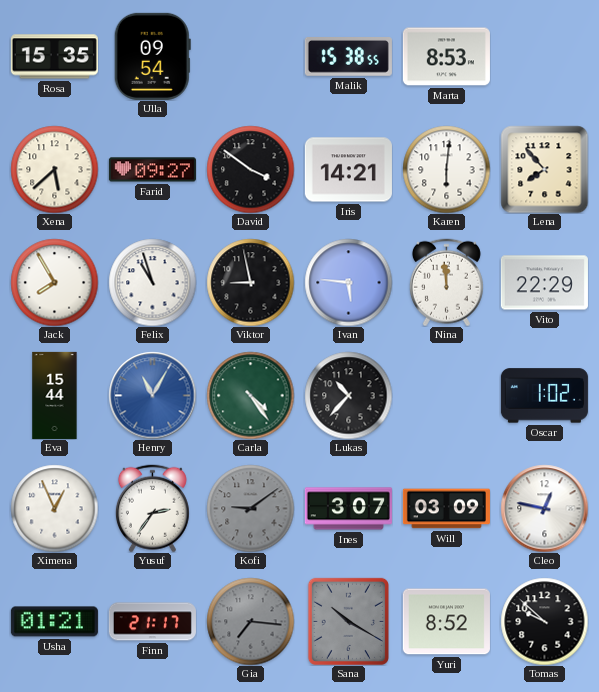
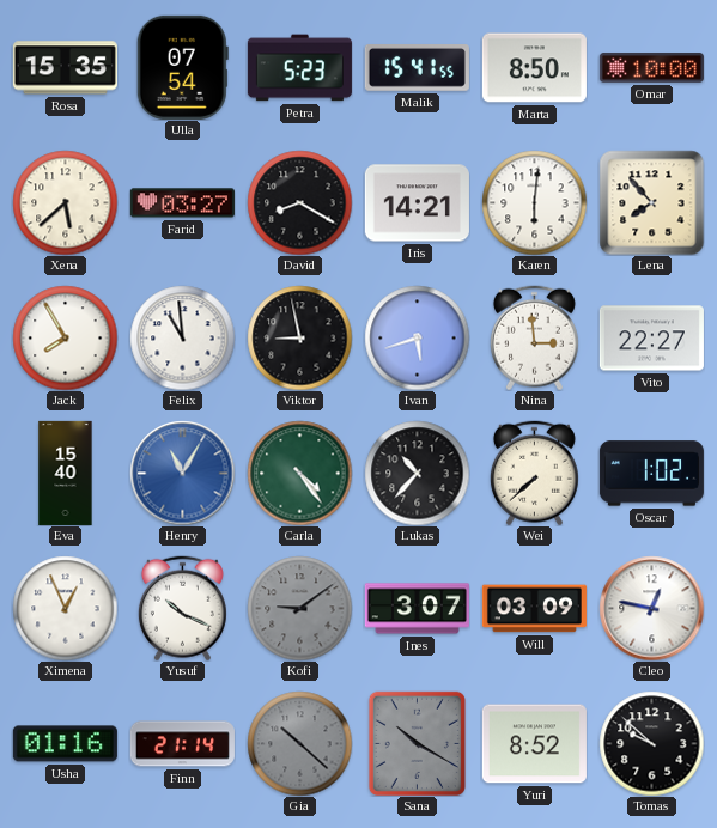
Ulla: 09:54 -> 07:54 (182, 67)
Petra: none -> 5:23 (299, 68)
Malik: 15:38 -> 15:41 (417, 68)
Marta: 8:53 -> 8:50 (534, 68)
Omar: none -> 10:00 (651, 68)
Farid: 09:27 -> 03:27 (182, 203)
David: 3:51 -> 8:20 (299, 202)
Felix: 10:57 -> 10:59 (182, 337)
Ivan: 5:46 -> 5:42 (417, 337)
Nina: 11:59 -> 2:59 (534, 337)
Vito: 22:29 -> 22:27 (651, 339)
Eva: 15:44 -> 15:40 (66, 473)
Wei: none -> 7:38 (534, 473)
Yusuf: 2:36 -> 10:19 (182, 608)
Usha: 01:21 -> 01:16 (65, 744)
Finn: 21:17 -> 21:14 (182, 744)
Gia: 7:16 -> 10:22 (299, 743)
